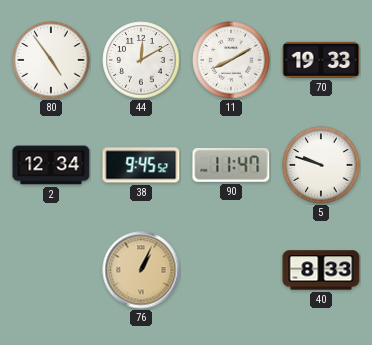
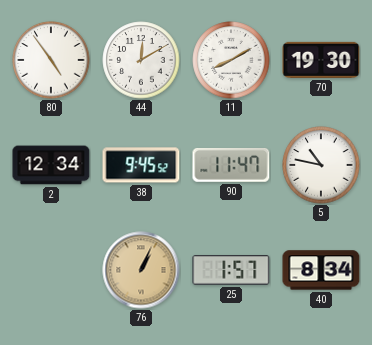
70: 19:33 -> 19:30 (321, 60)
5: 9:48 -> 10:47 (321, 165)
25: none -> 1:57 (231, 270)
40: 8:33 -> 8:34 (321, 270)
